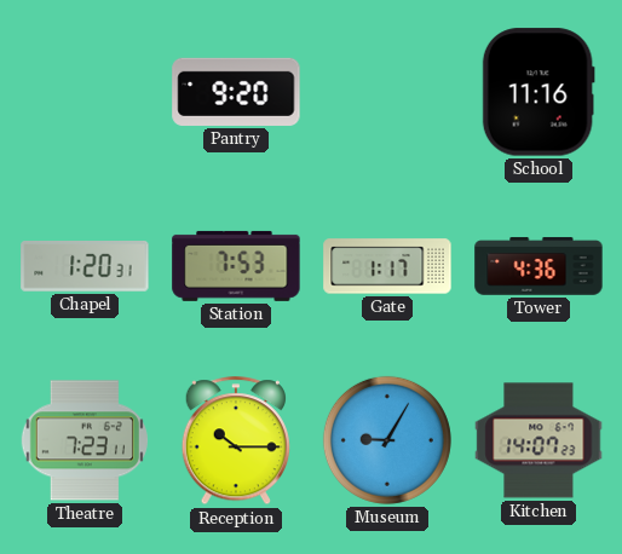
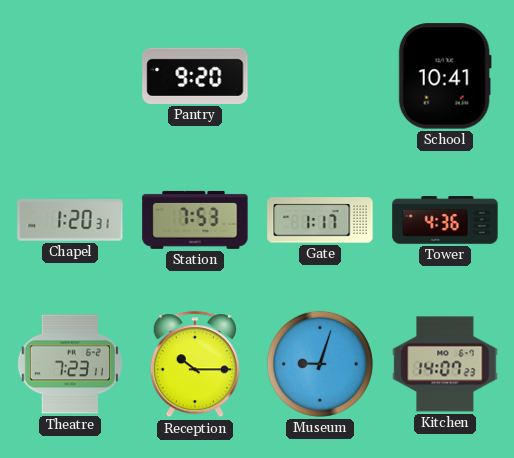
School: 11:16 -> 10:41 (445, 76)
Museum: 9:05 -> 9:03 (320, 364)
